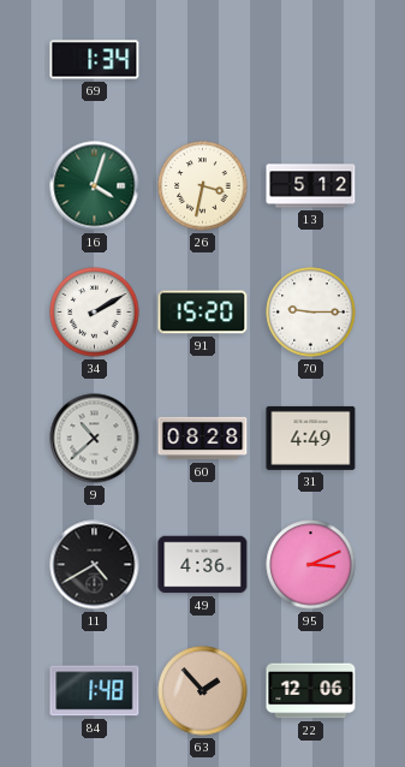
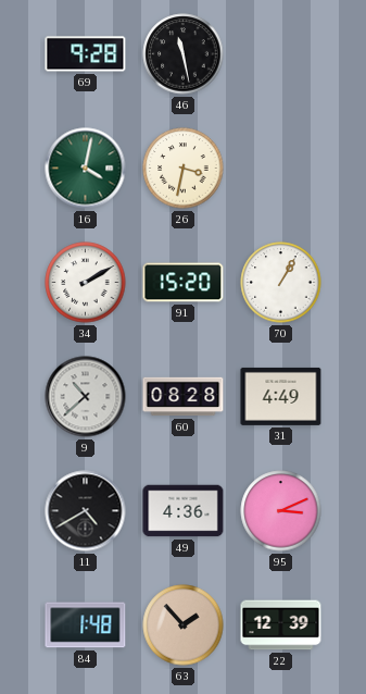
69: 1:34 -> 9:28 (86, 54)
46: none -> 11:28 (184, 54)
16: 4:03 -> 4:02 (86, 169)
13: 5:12 -> none (311, 186)
70: 9:15 -> 1:05 (281, 283)
22: 12:06 -> 12:39 (281, 625)
